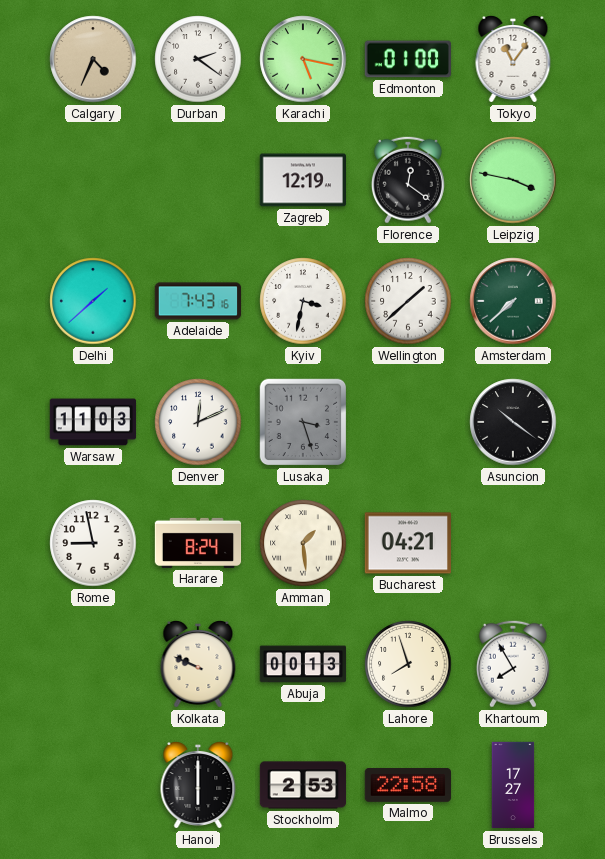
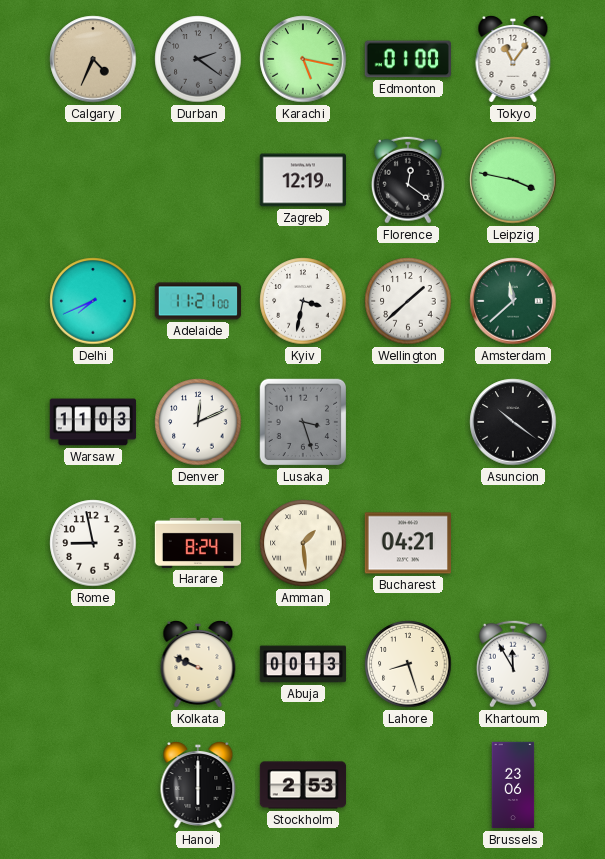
Durban dial: white -> grey (198, 59)
Delhi: 1:38 -> 7:41 (93, 301)
Adelaide: 7:43 -> 11:21 (198, 301)
Amsterdam: 7:38 -> 11:38 (513, 301)
Lahore: 7:57 -> 8:27 (408, 664)
Khartoum: 7:55 -> 11:55 (513, 664)
Malmo: 22:58 -> none (407, 786)
Brussels: 17:27 -> 23:06 (513, 785)
